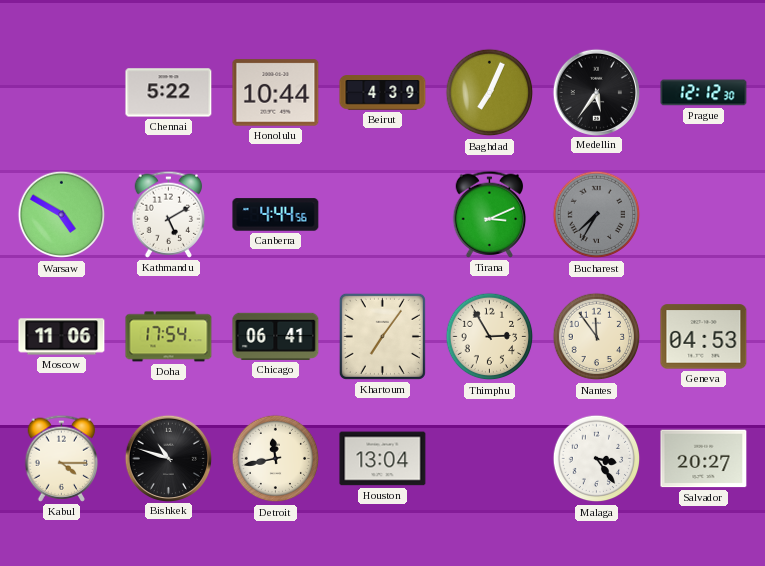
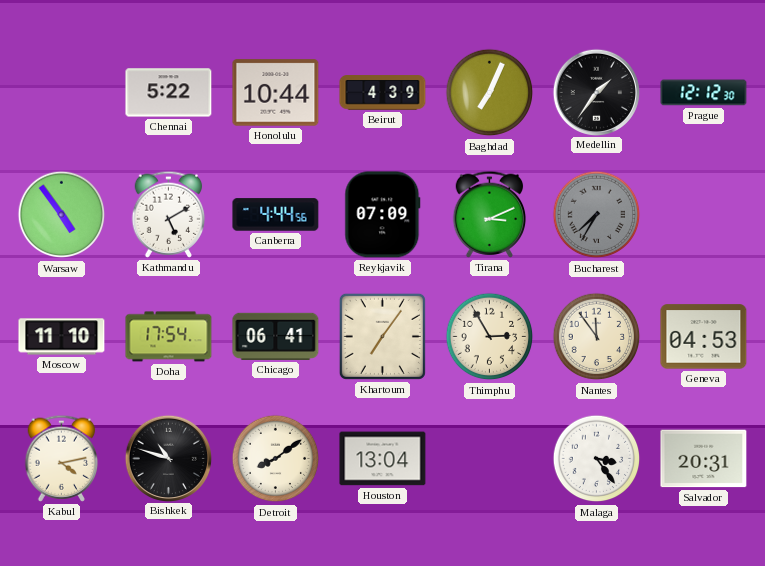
Medellin: 5:36 -> 1:36 (596, 92)
Warsaw: 4:50 -> 4:54 (62, 215)
Reykjavik: none -> 07:09 (383, 215)
Moscow: 11:06 -> 11:10 (62, 337)
Kabul: 4:15 -> 4:13 (62, 458)
Detroit: 11:43 -> 8:09 (276, 459)
Salvador: 20:27 -> 20:31 (704, 459)
